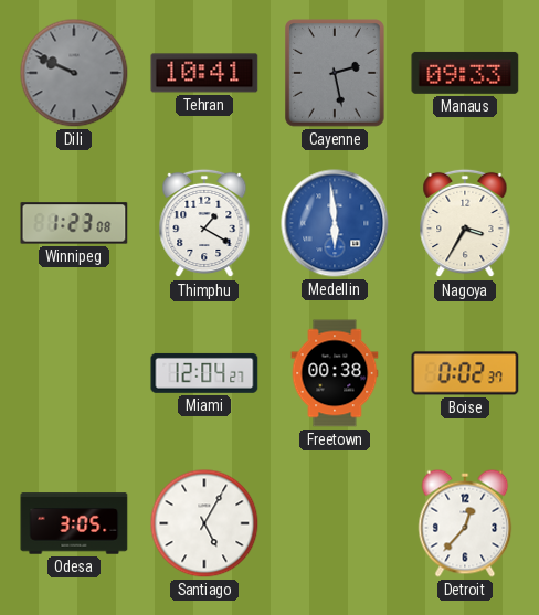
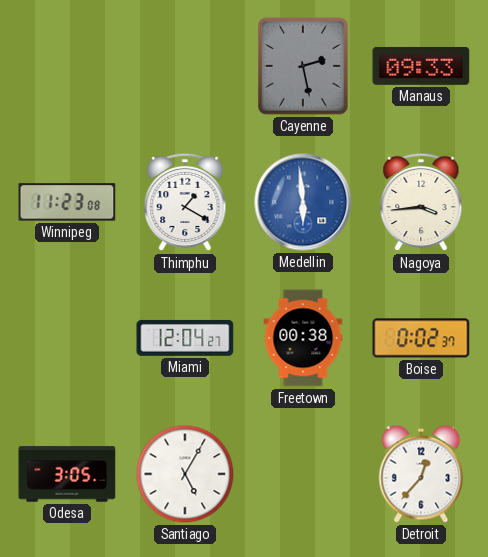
Dili: 9:49 -> none (74, 73)
Tehran: 10:41 -> none (204, 73)
Winnipeg: 1:23 -> 11:23 (67, 202)
Nagoya: 3:35 -> 3:44 (421, 202)
